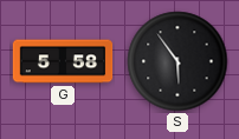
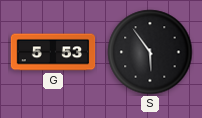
G: 5:58 -> 5:53 (53, 52)
